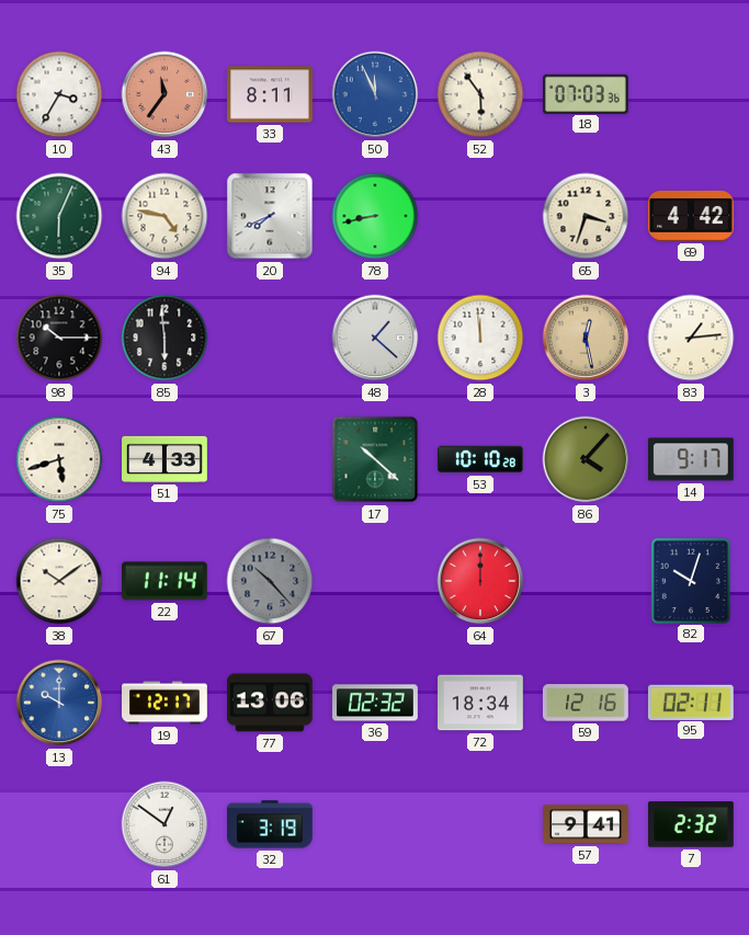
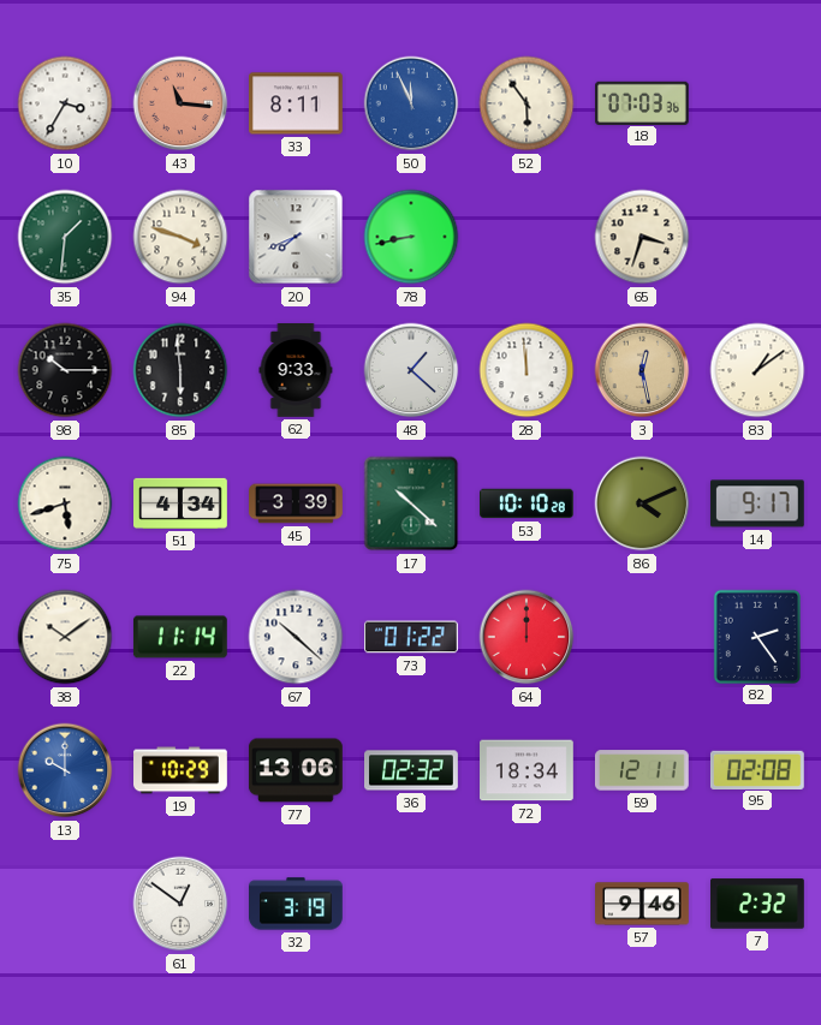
43: 11:36 -> 11:16 (180, 103)
35: 6:04 -> 1:31 (65, 237)
94: 4:47 -> 3:48 (180, 237)
69: 4:42 -> none (691, 216)
62: none -> 9:33 (296, 371)
83: 1:14 -> 1:09 (757, 370)
51: 4:33 -> 4:34 (182, 503)
45: none -> 3:39 (297, 503)
86: 4:07 -> 4:11 (642, 503)
67: 10:23 -> 10:22 (296, 637)
67 dial: grey -> white (296, 637)
73: none -> 01:22 (412, 637)
82: 10:03 -> 2:24 (756, 636)
19: 12:17 -> 10:29 (182, 770)
59: 12:16 -> 12:11 (642, 770)
95: 02:11 -> 02:08 (757, 769)
57: 9:41 -> 9:46 (643, 904)
